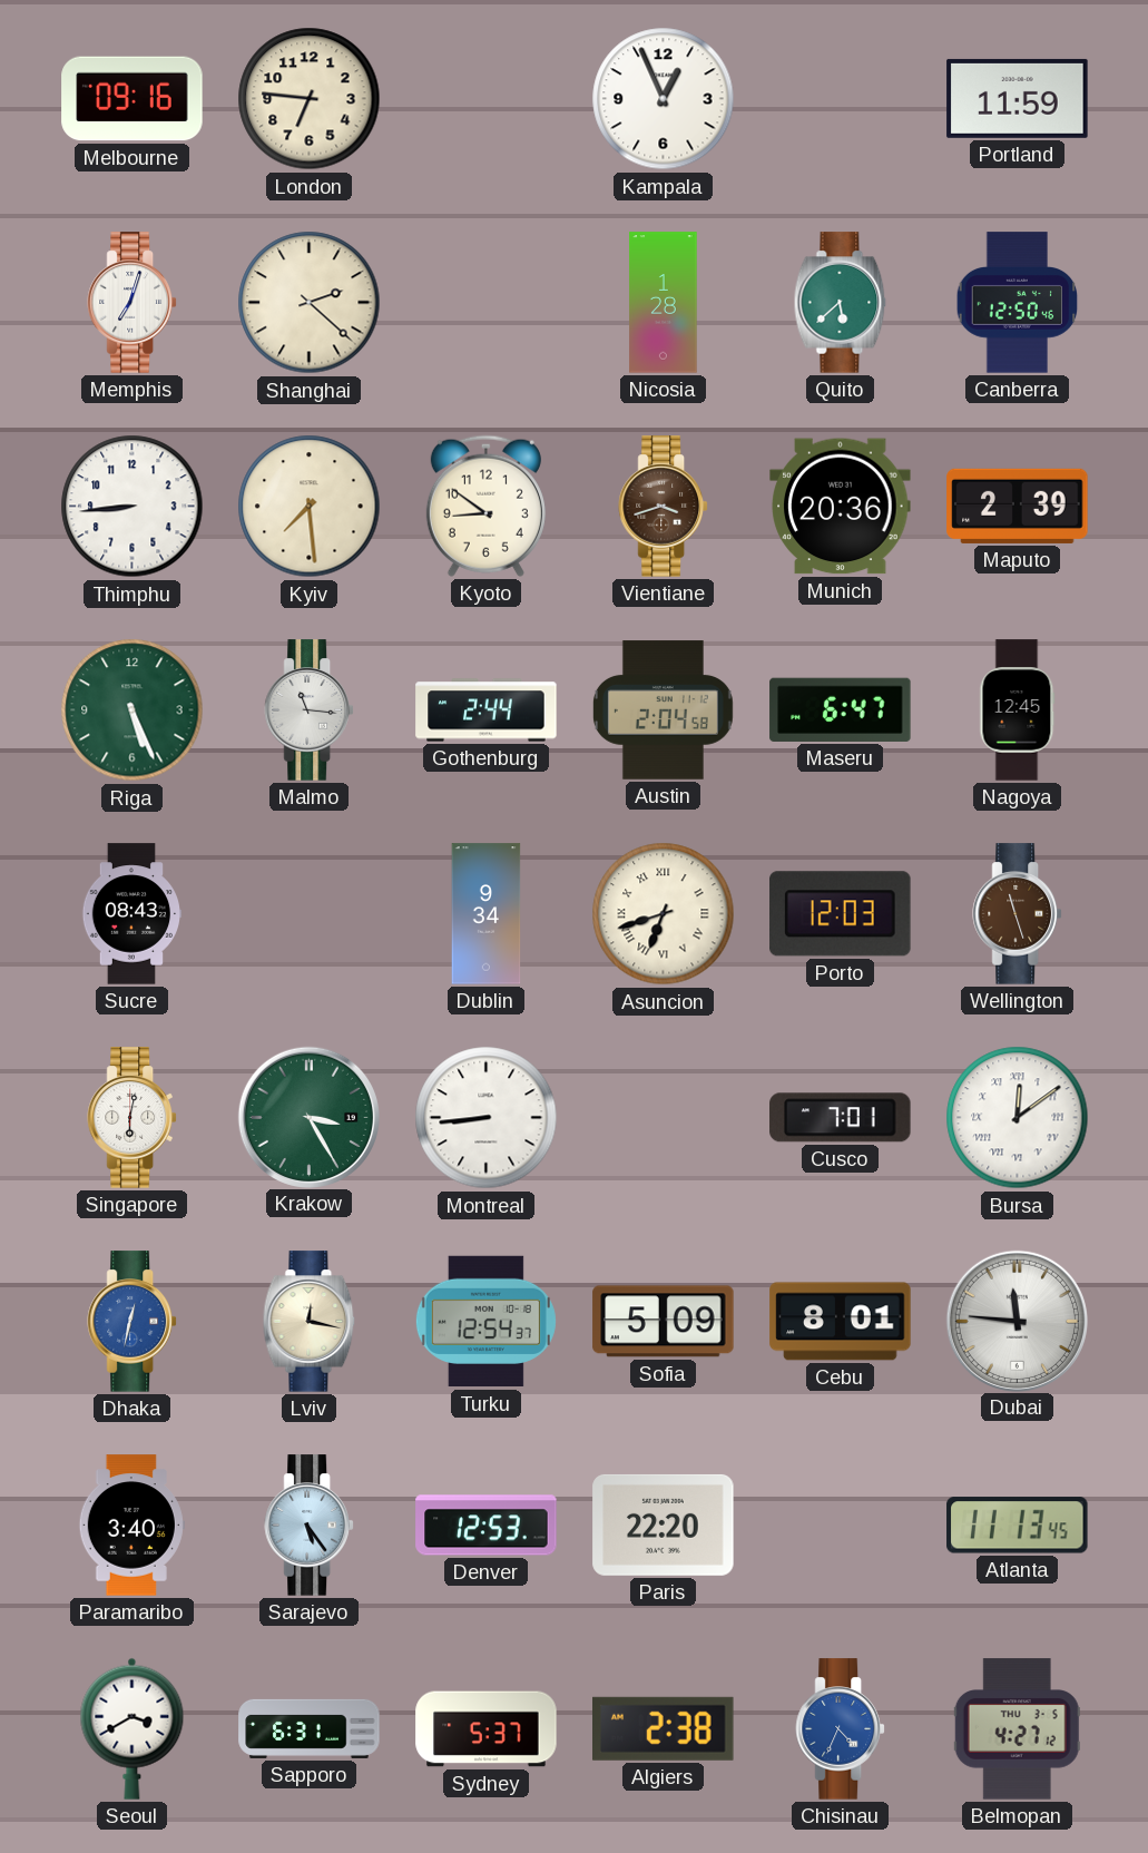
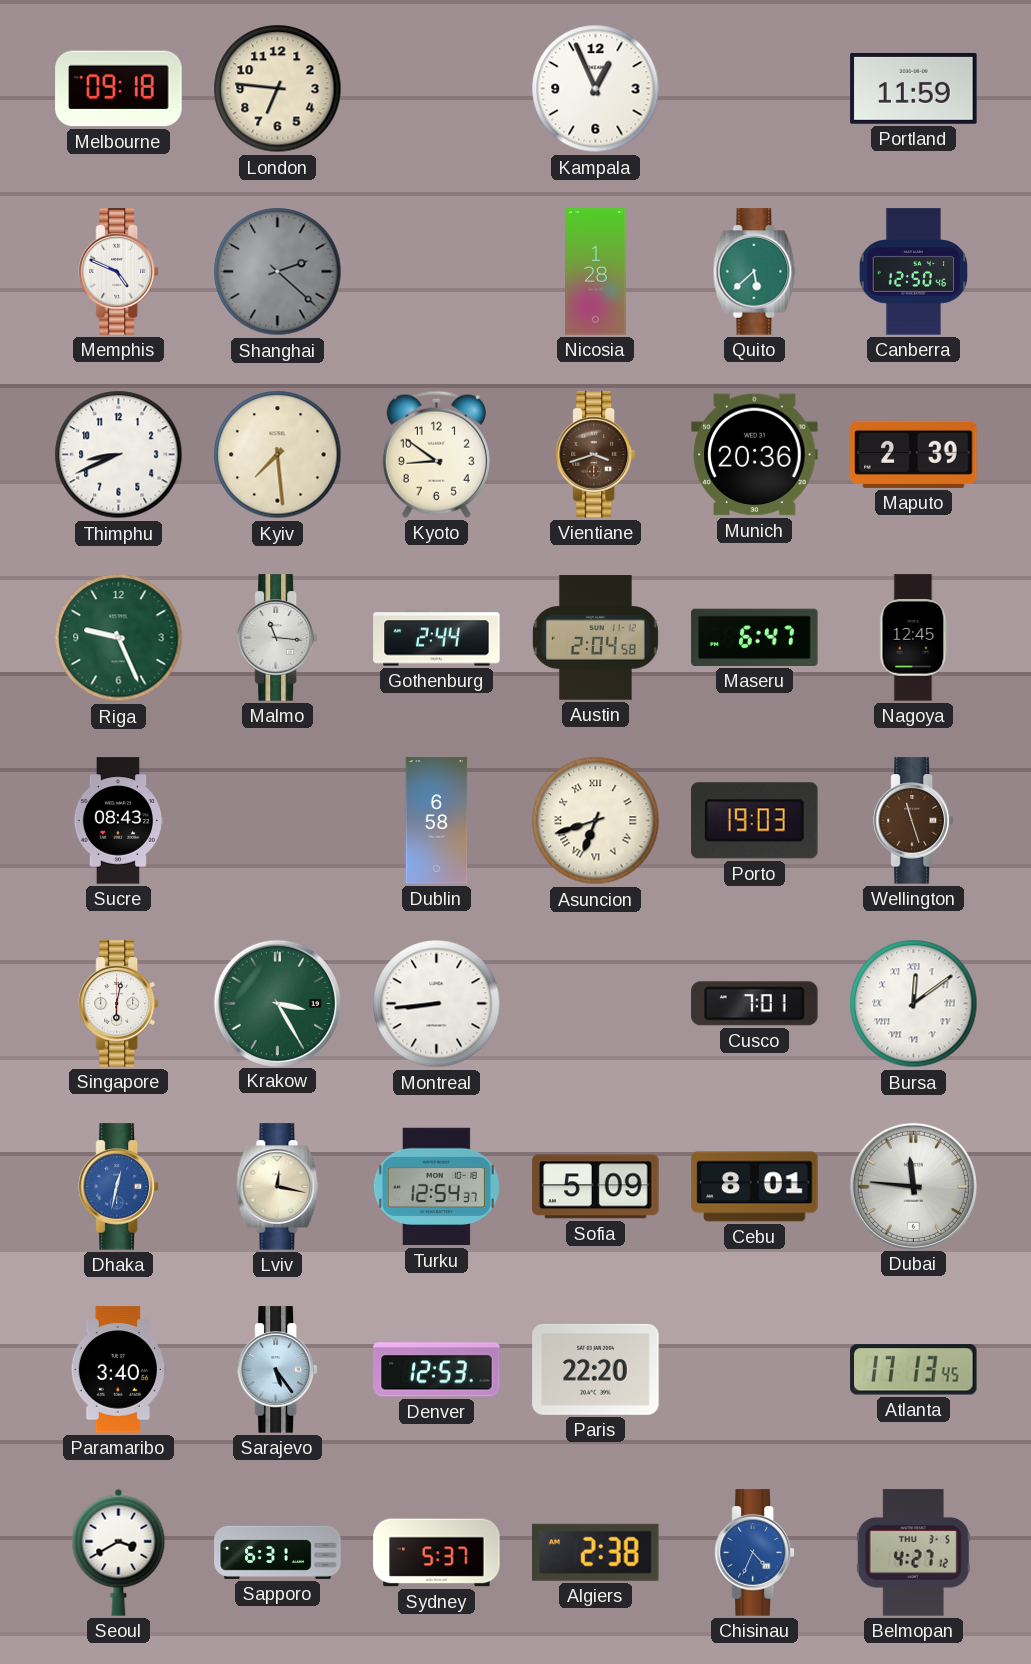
Melbourne: 09:16 -> 09:18 (119, 89)
Memphis: 7:03 -> 4:49 (118, 272)
Shanghai dial: cream -> grey (278, 272)
Thimphu: 8:44 -> 8:41 (119, 455)
Riga: 5:26 -> 9:26 (119, 638)
Dublin: 9:34 -> 6:58 (437, 821)
Porto: 12:03 -> 19:03 (755, 821)
Atlanta: 11:13 -> 17:13 (914, 1370)
